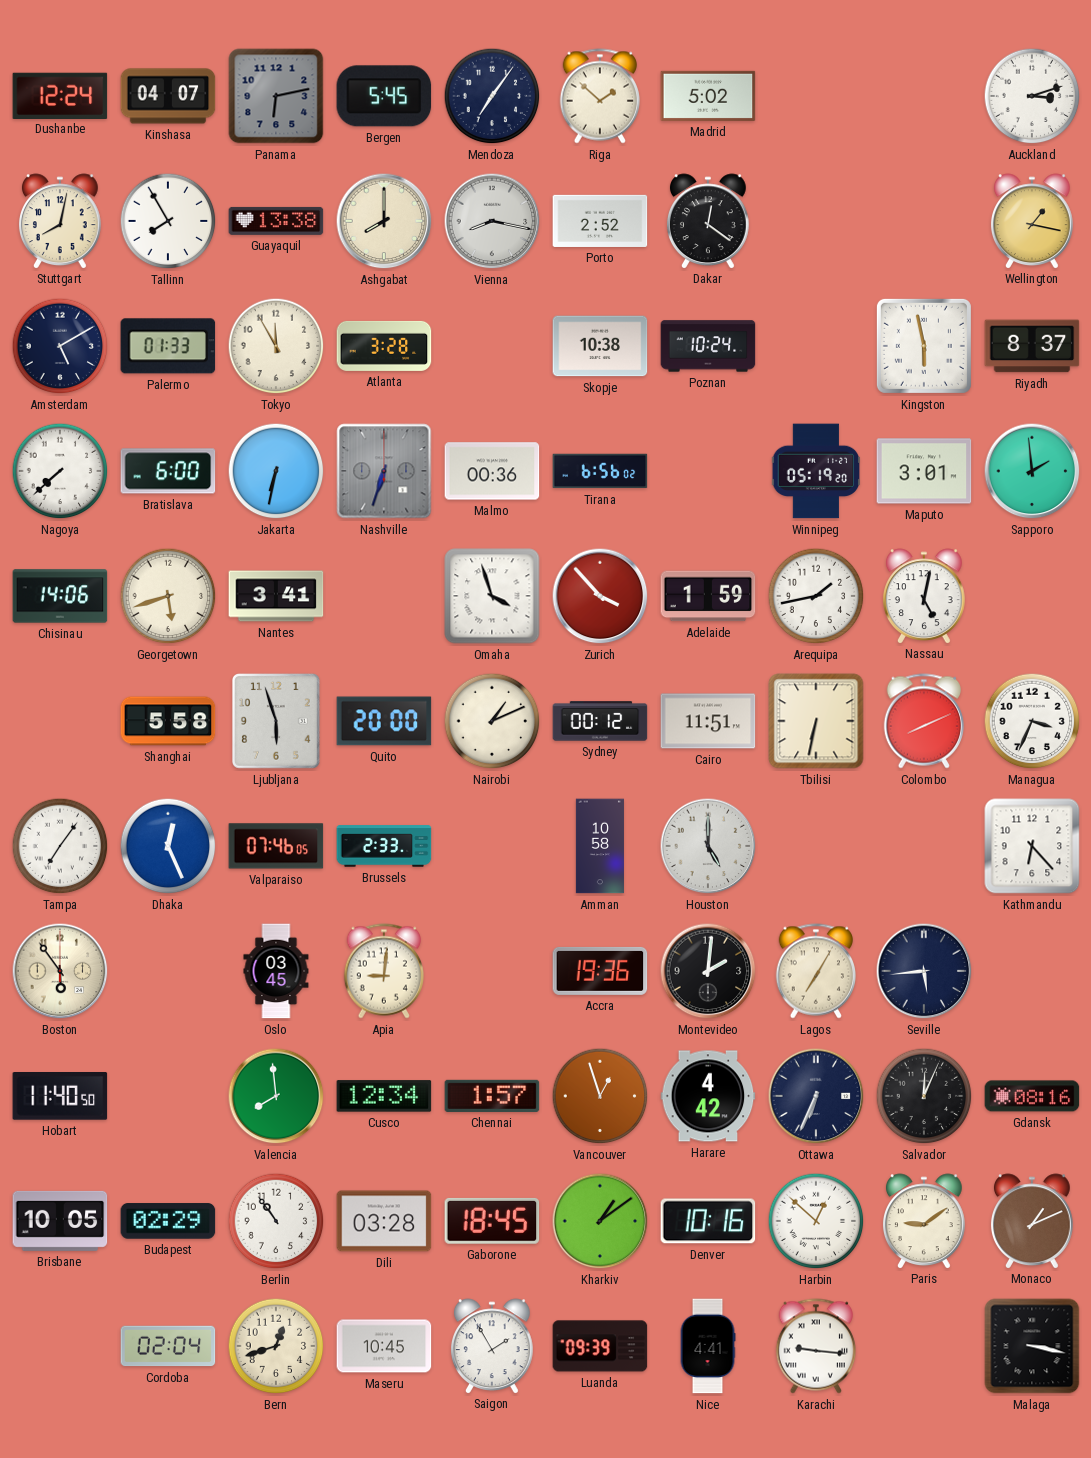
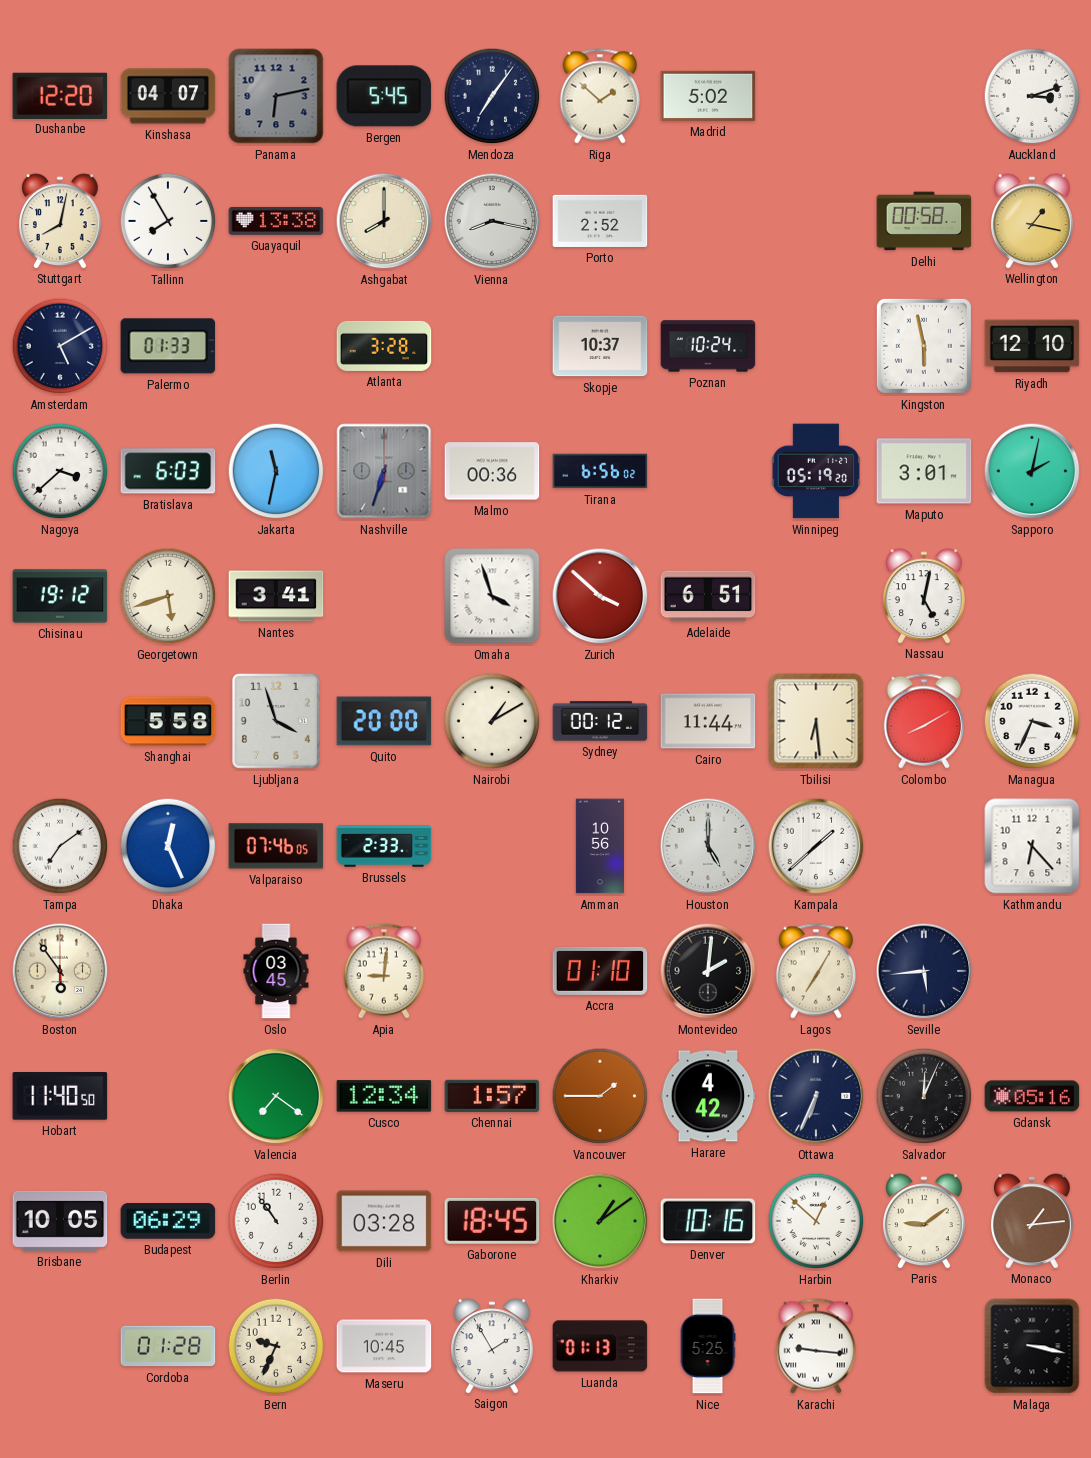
Dushanbe: 12:24 -> 12:20 (60, 95)
Dakar: 12:21 -> none (708, 221)
Delhi: none -> 00:58 (924, 221)
Tokyo: 11:55 -> none (276, 346)
Skopje: 10:38 -> 10:37 (600, 346)
Riyadh: 8:37 -> 12:10 (1032, 346)
Nagoya: 7:38 -> 3:38 (60, 471)
Bratislava: 6:00 -> 6:03 (168, 471)
Jakarta: 6:32 -> 11:32 (276, 471)
Sapporo: 1:59 -> 2:02 (1032, 471)
Chisinau: 14:06 -> 19:12 (60, 596)
Zurich: 3:53 -> 3:52 (600, 596)
Adelaide: 1:59 -> 6:51 (708, 596)
Arequipa: 1:43 -> none (816, 596)
Ljubljana: 5:57 -> 3:57 (277, 722)
Nairobi: 1:11 -> 1:10 (492, 721)
Cairo: 11:51 -> 11:44 (708, 721)
Tbilisi: 6:32 -> 6:29 (816, 721)
Colombo: 8:11 -> 8:10 (923, 721)
Tampa: 7:06 -> 7:09 (60, 846)
Amman: 10:58 -> 10:56 (600, 846)
Kampala: none -> 1:38 (816, 846)
Accra: 19:36 -> 01:10 (600, 971)
Valencia: 7:59 -> 7:21 (276, 1096)
Vancouver: 12:57 -> 1:45 (600, 1096)
Gdansk: 08:16 -> 05:16 (1032, 1096)
Budapest: 02:29 -> 06:29 (168, 1221)
Monaco: 1:11 -> 1:14 (1032, 1221)
Cordoba: 02:04 -> 01:28 (168, 1346)
Bern: 12:42 -> 9:34 (276, 1346)
Luanda: 09:39 -> 01:13 (600, 1346)
Nice: 4:41 -> 5:25 (708, 1346)
